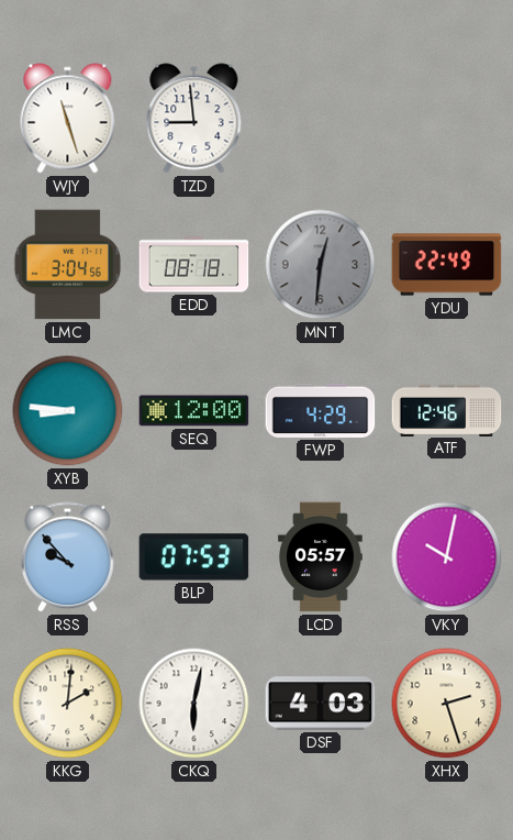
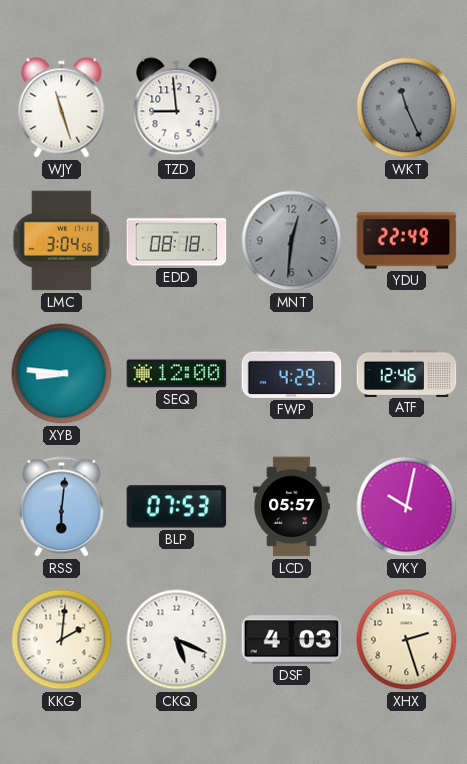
WKT: none -> 11:26 (407, 108)
RSS: 9:53 -> 6:01 (62, 507)
CKQ: 6:02 -> 5:19 (177, 640)
